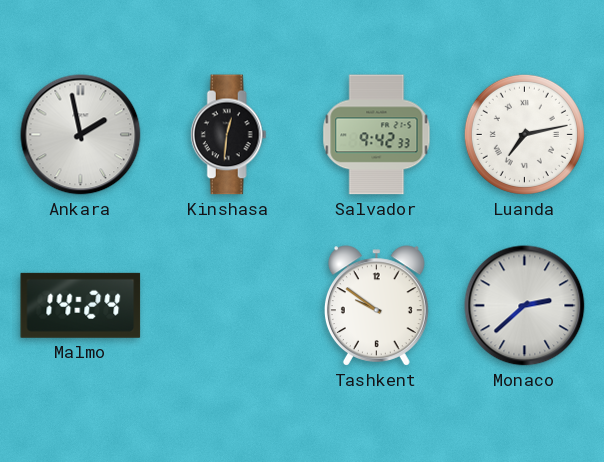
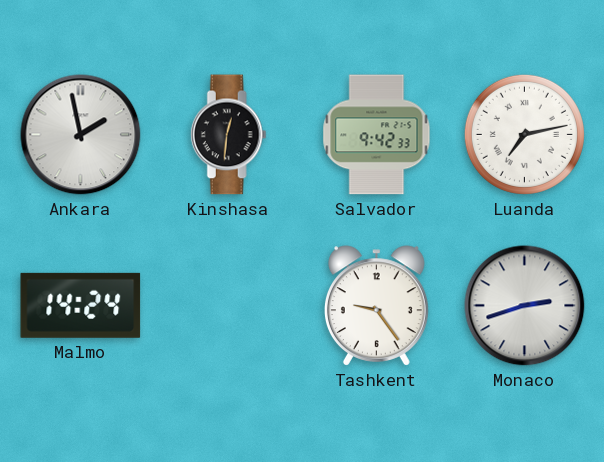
Tashkent: 9:51 -> 9:24 (376, 306)
Monaco: 2:38 -> 2:42 (525, 306)
